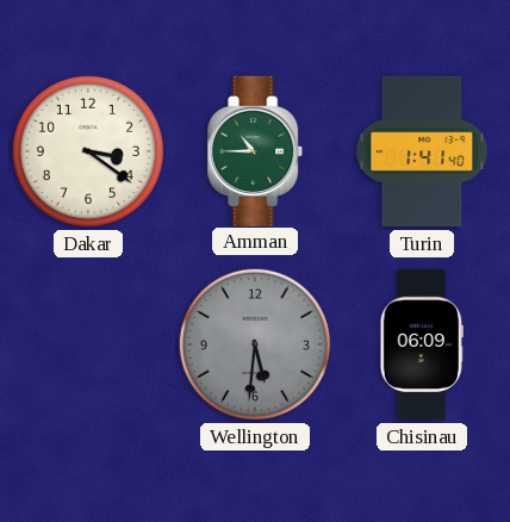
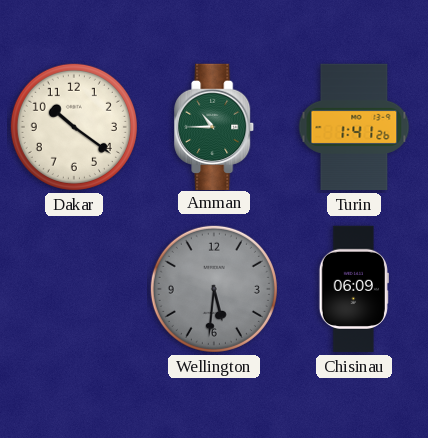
Dakar: 3:21 -> 10:21 (74, 127)
Turin: 1:41:40 -> 1:41:26 (354, 127)
